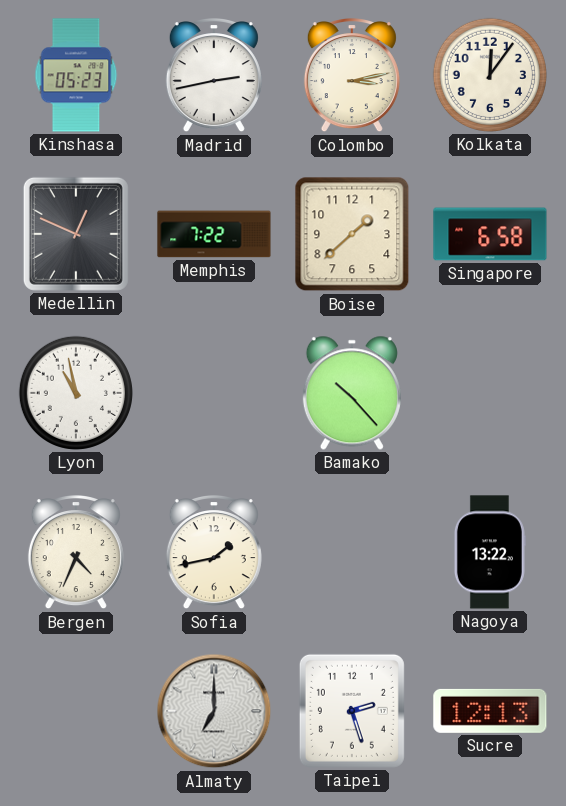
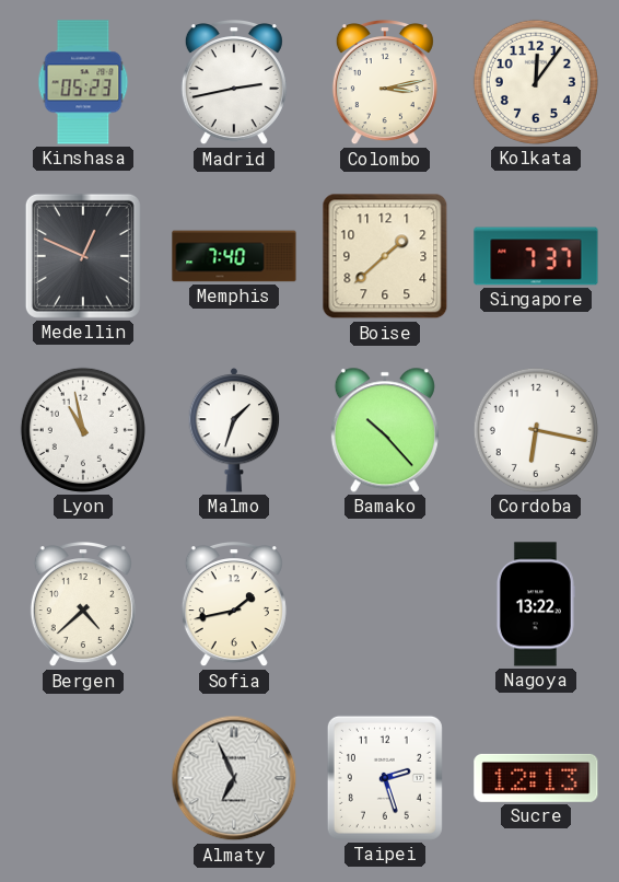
Memphis: 7:22 -> 7:40 (234, 256)
Singapore: 6:58 -> 7:37 (536, 256)
Malmo: none -> 1:33 (234, 430)
Cordoba: none -> 6:17 (536, 430)
Bergen: 4:34 -> 4:38 (83, 605)
Almaty: 7:00 -> 6:56 (234, 778)
